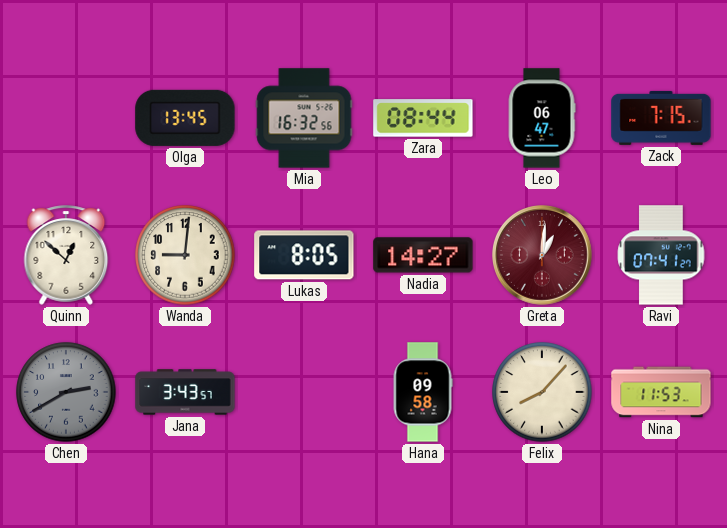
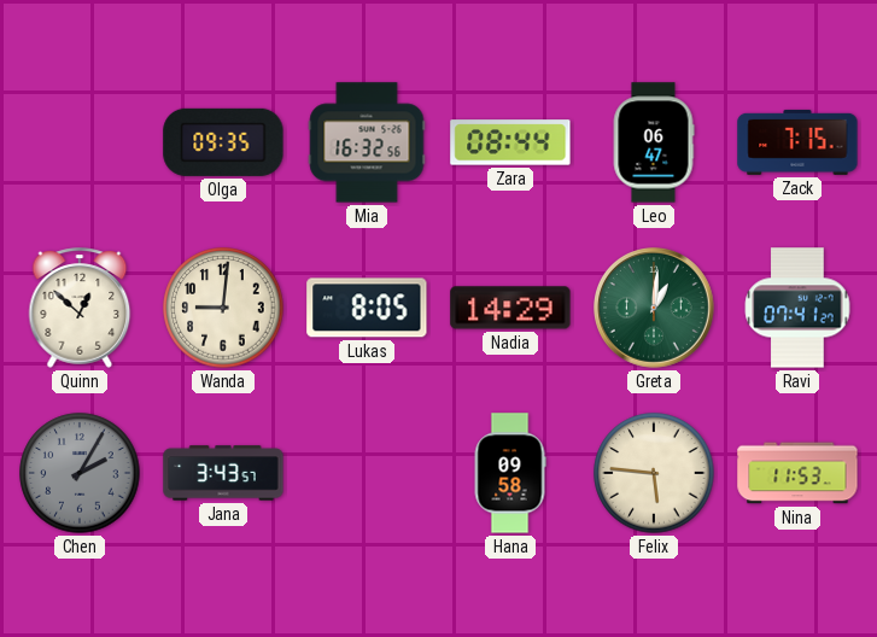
Olga: 13:45 -> 09:35 (223, 142)
Nadia: 14:27 -> 14:29 (510, 308)
Greta dial: burgundy -> green (655, 309)
Chen: 2:40 -> 2:05 (80, 473)
Felix: 8:07 -> 5:46 (654, 473)
